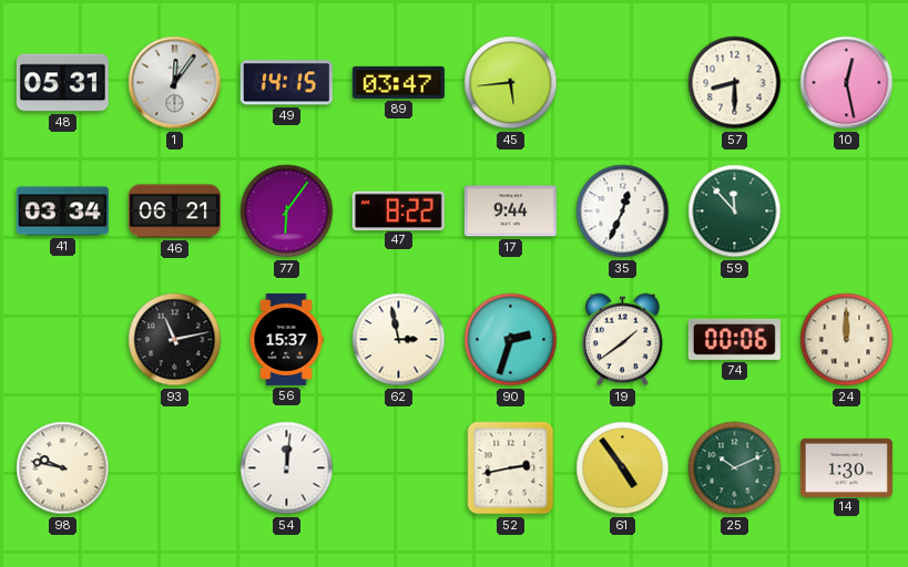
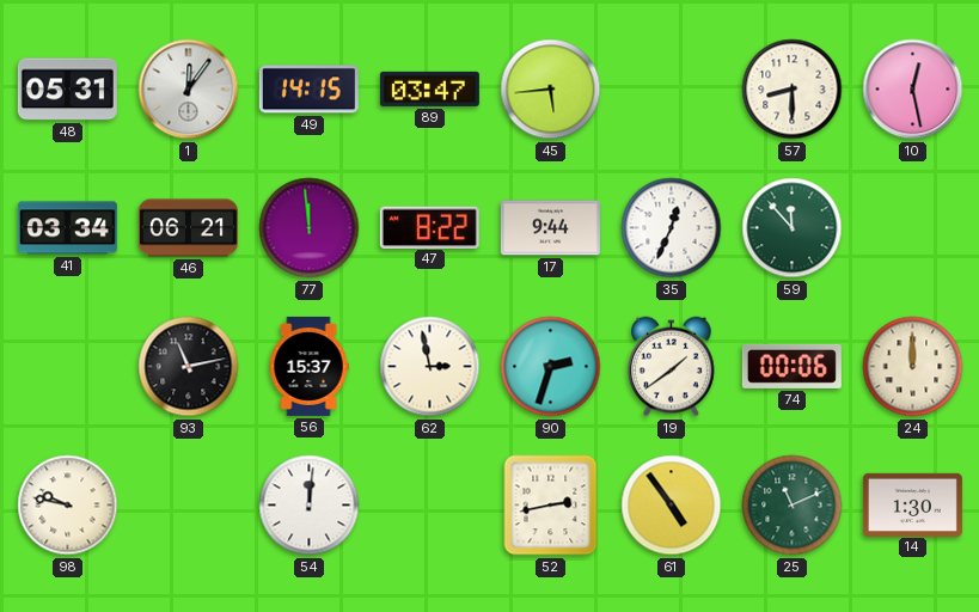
77: 6:06 -> 11:59 (310, 228)
25: 10:11 -> 11:11 (793, 506)
